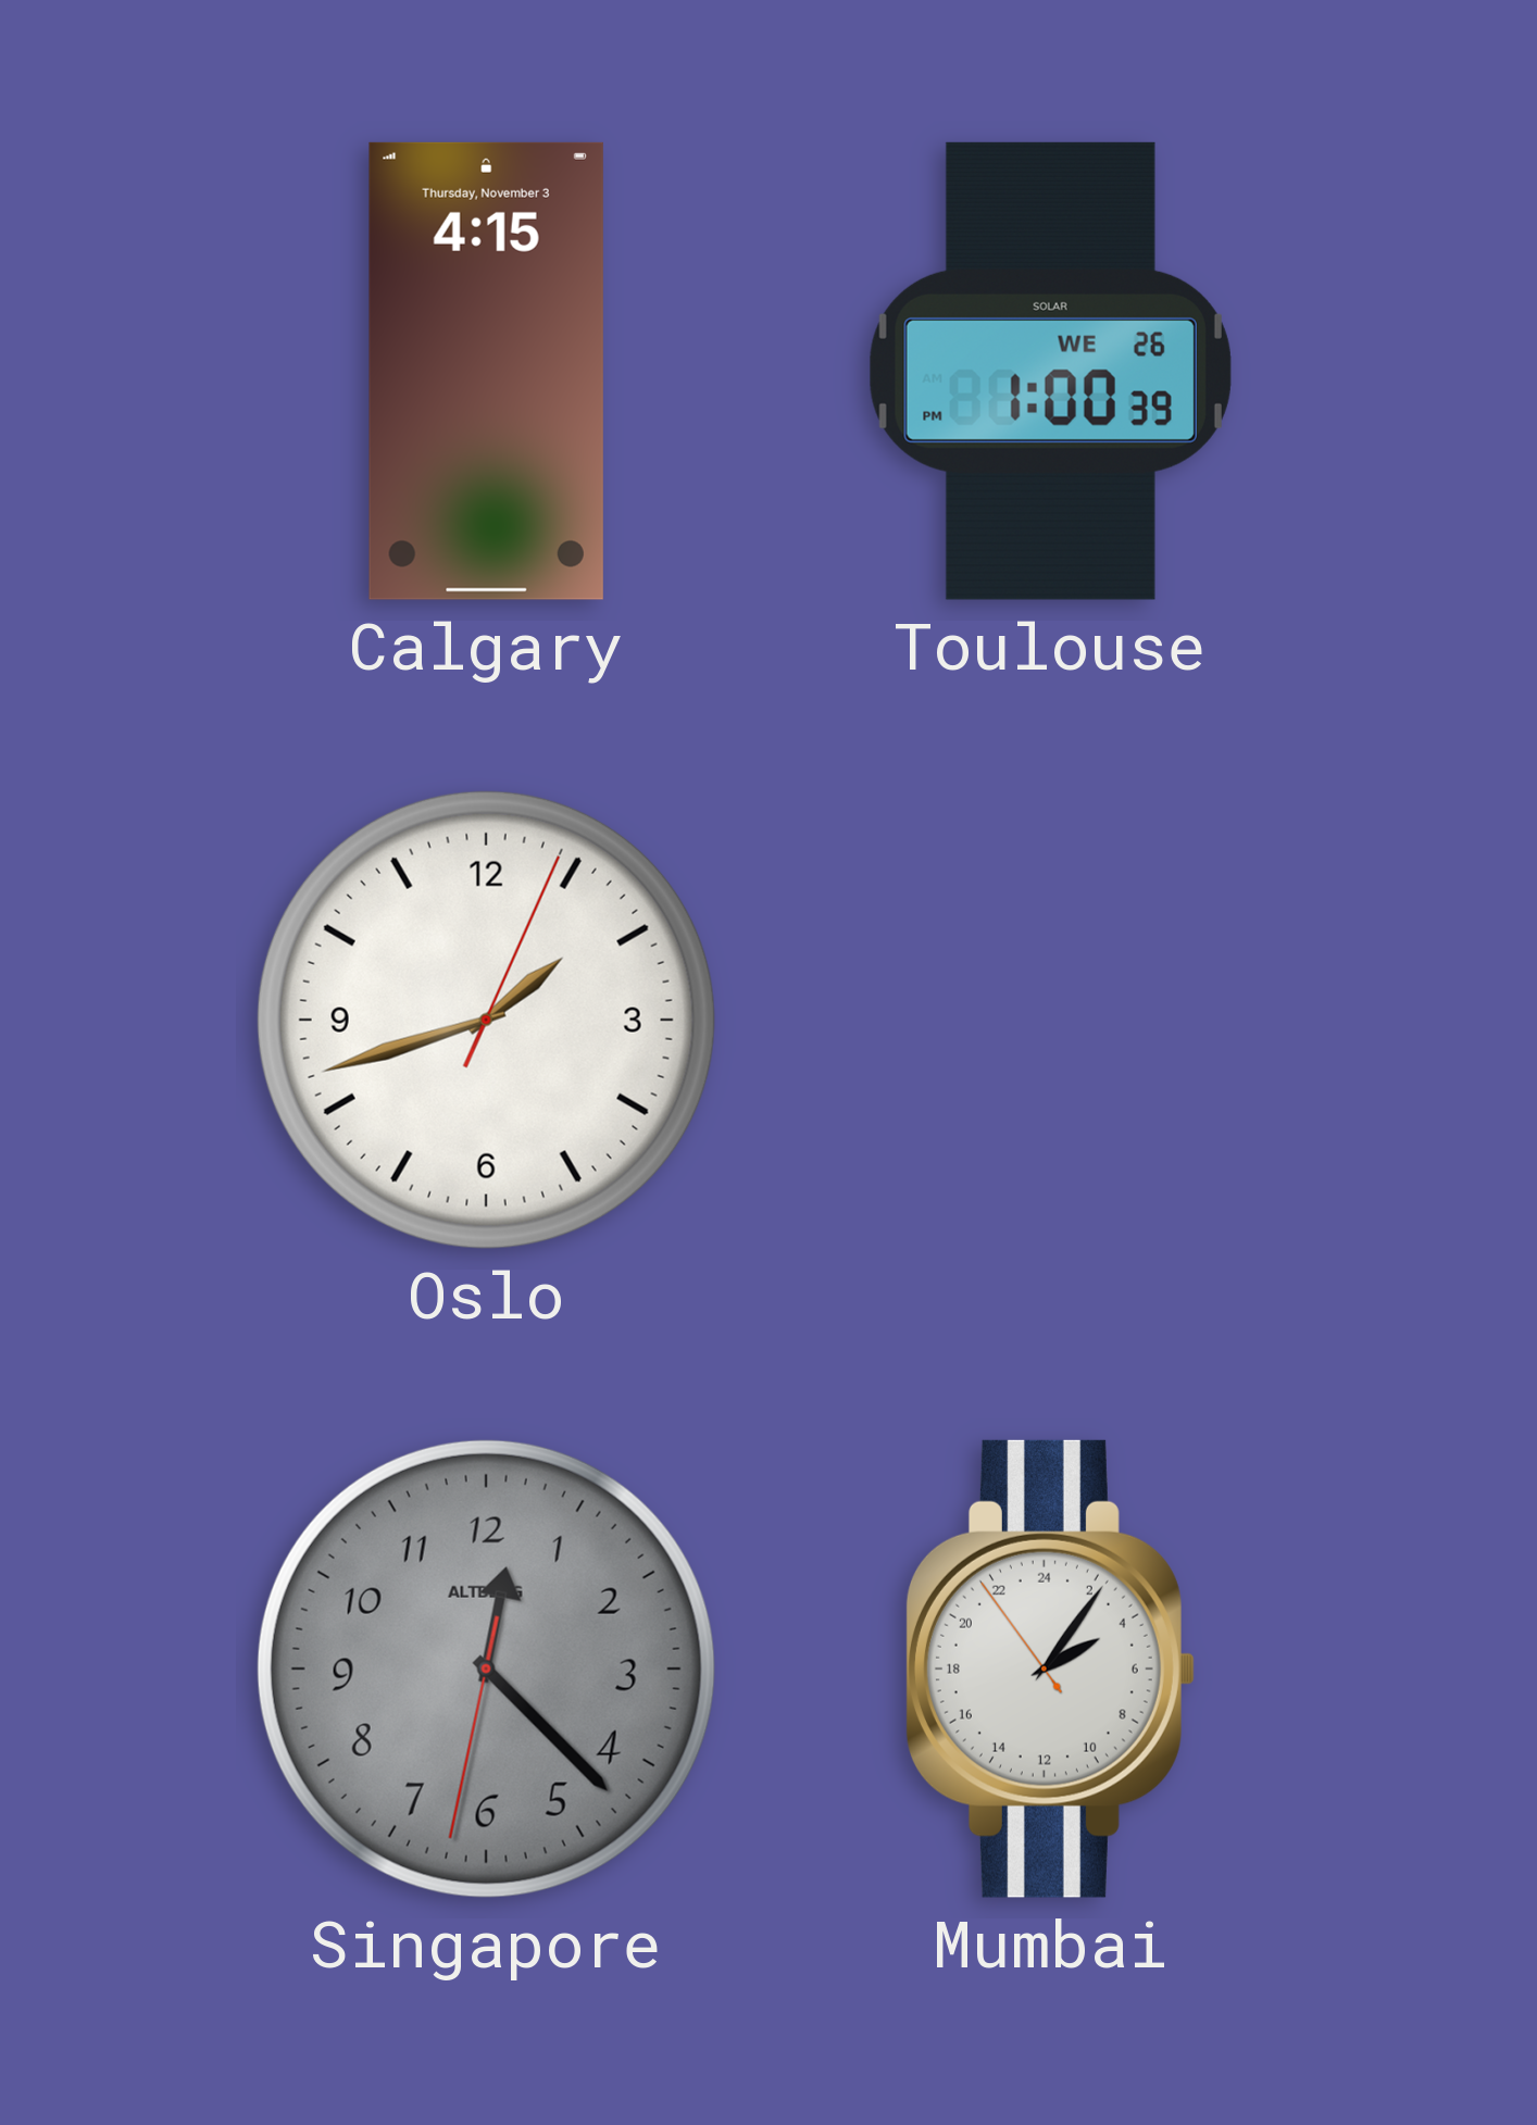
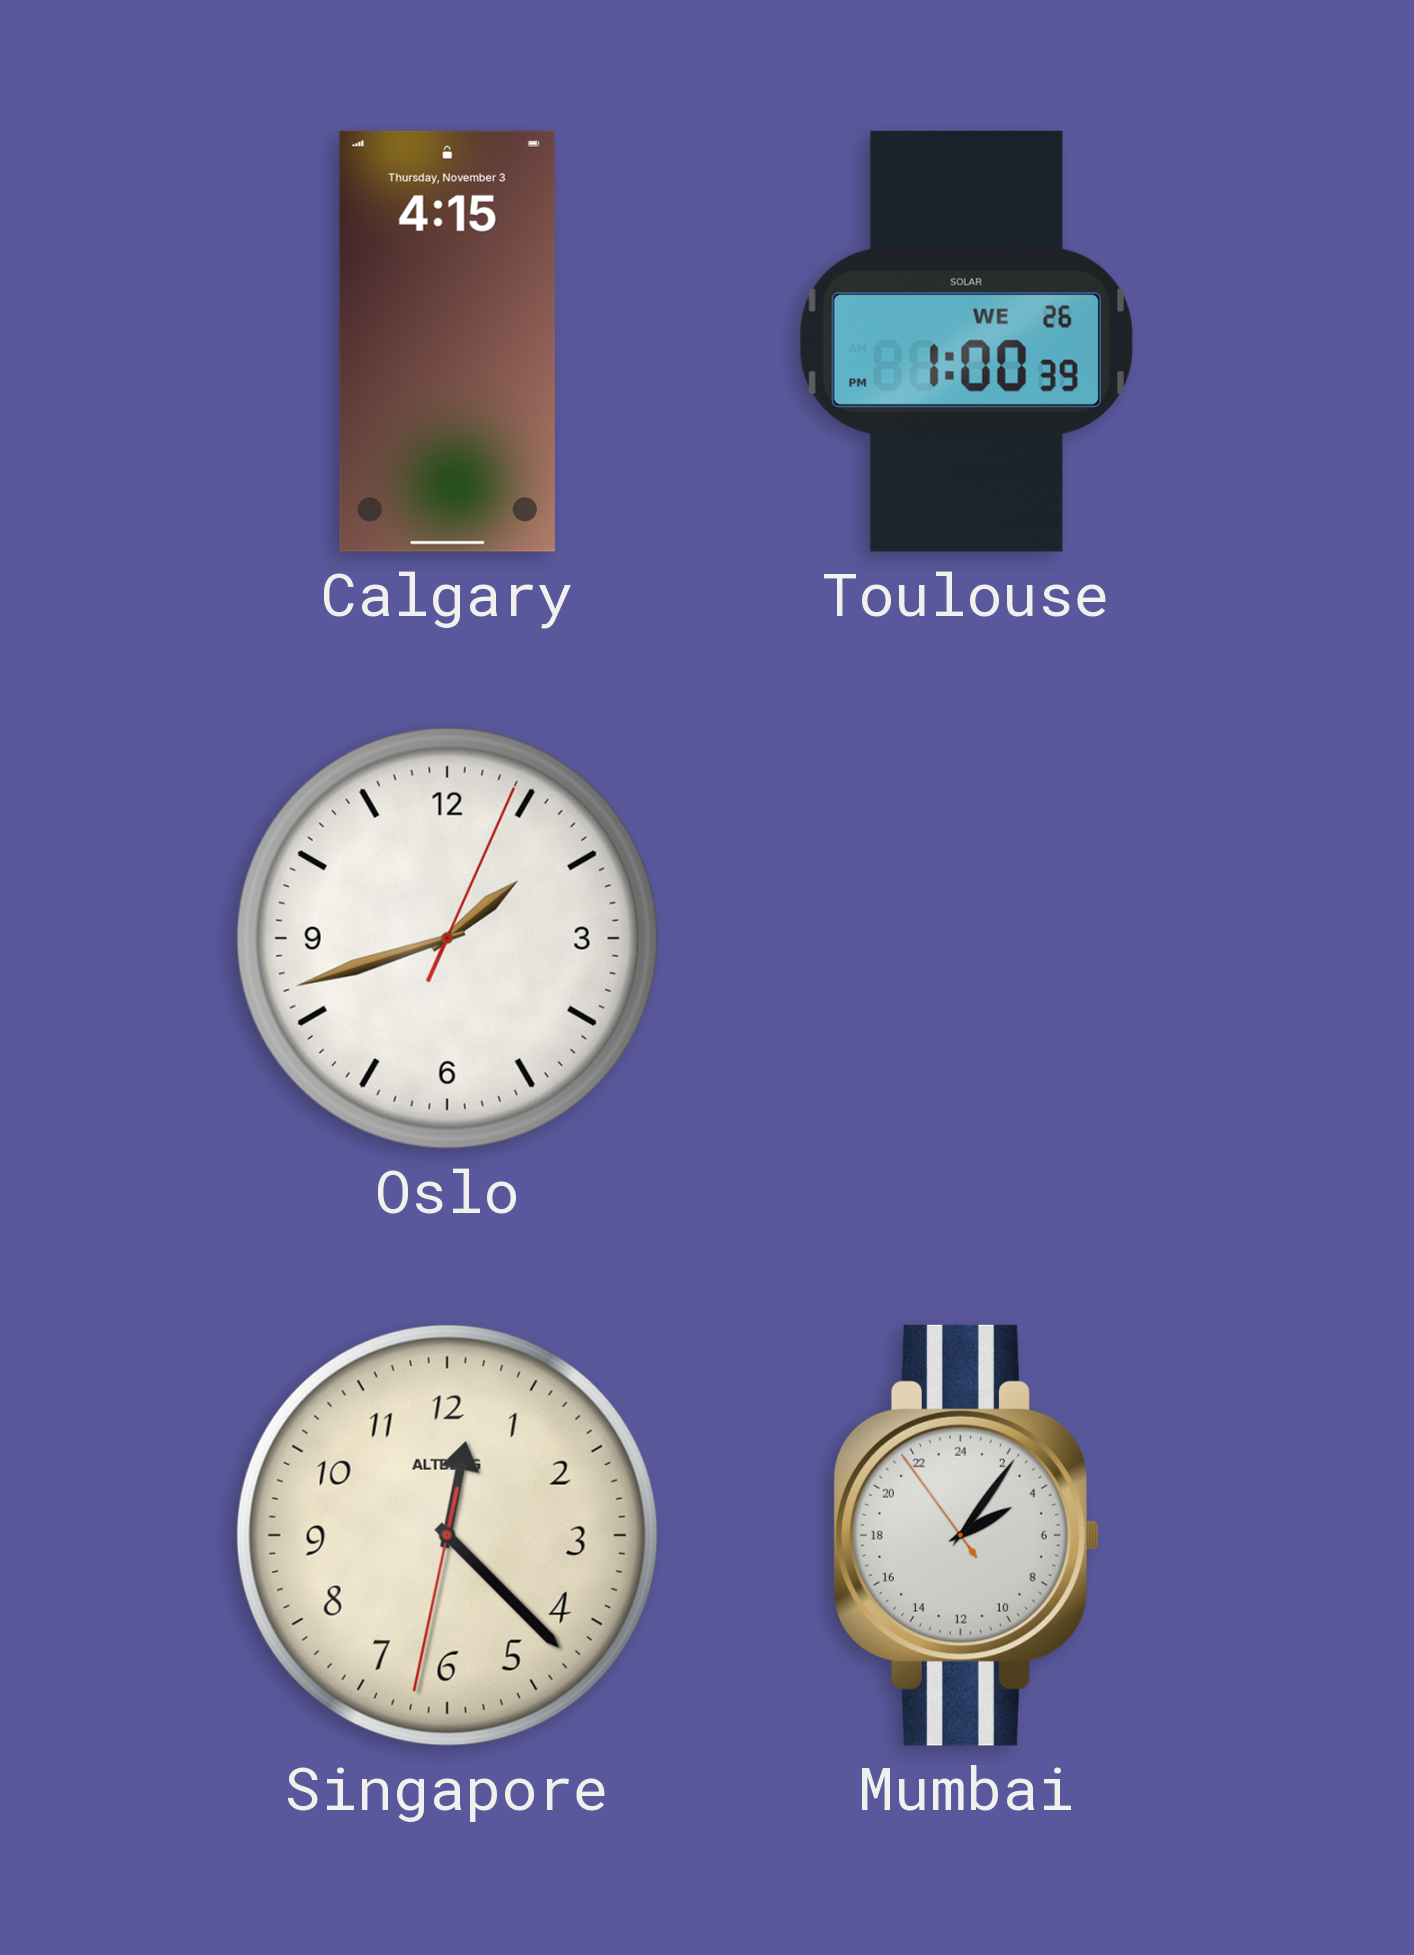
Singapore dial: grey -> cream (447, 1535)
